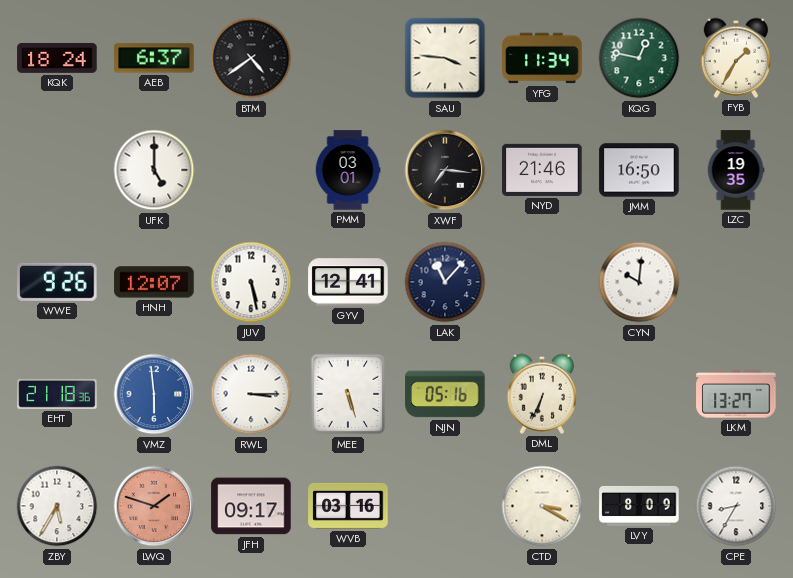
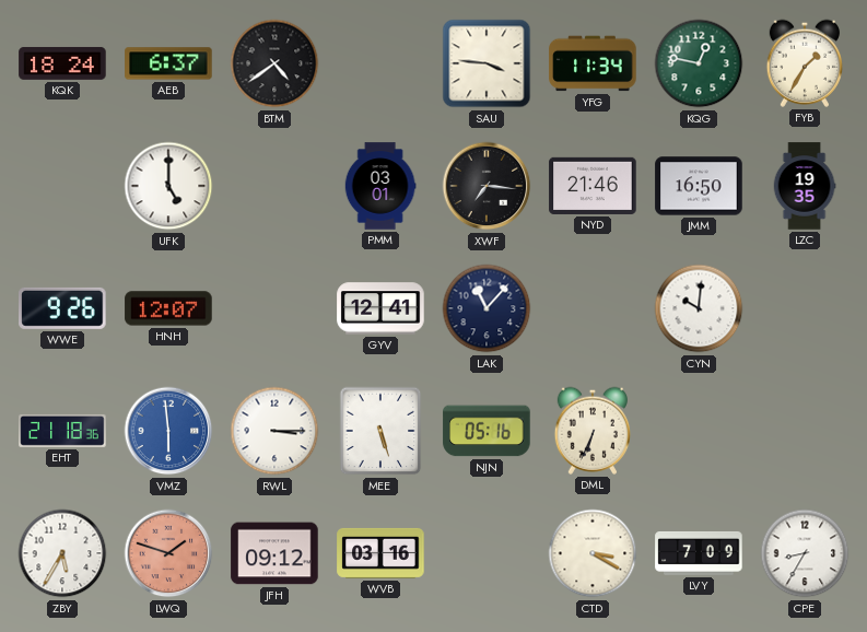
JUV: 5:28 -> none (251, 282)
LKM: 13:27 -> none (736, 394)
JFH: 09:17 -> 09:12 (274, 553)
LVY: 8:09 -> 7:09 (699, 553)
